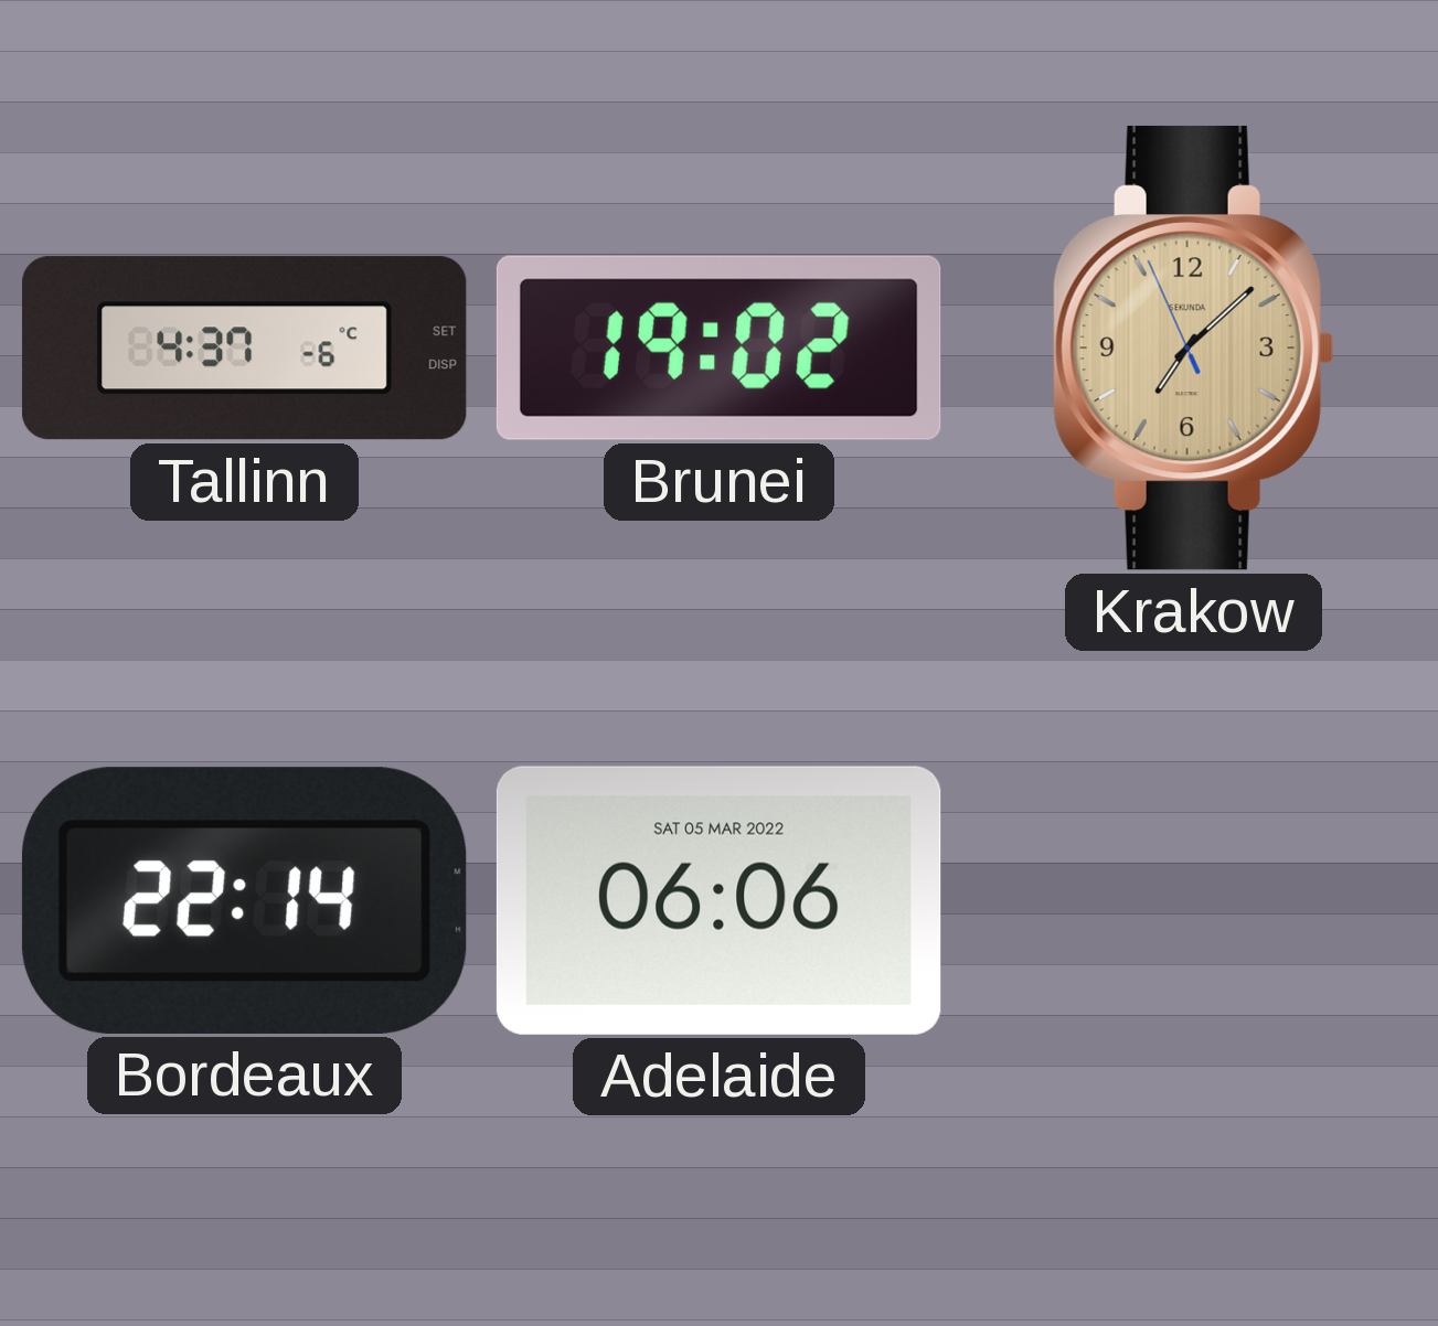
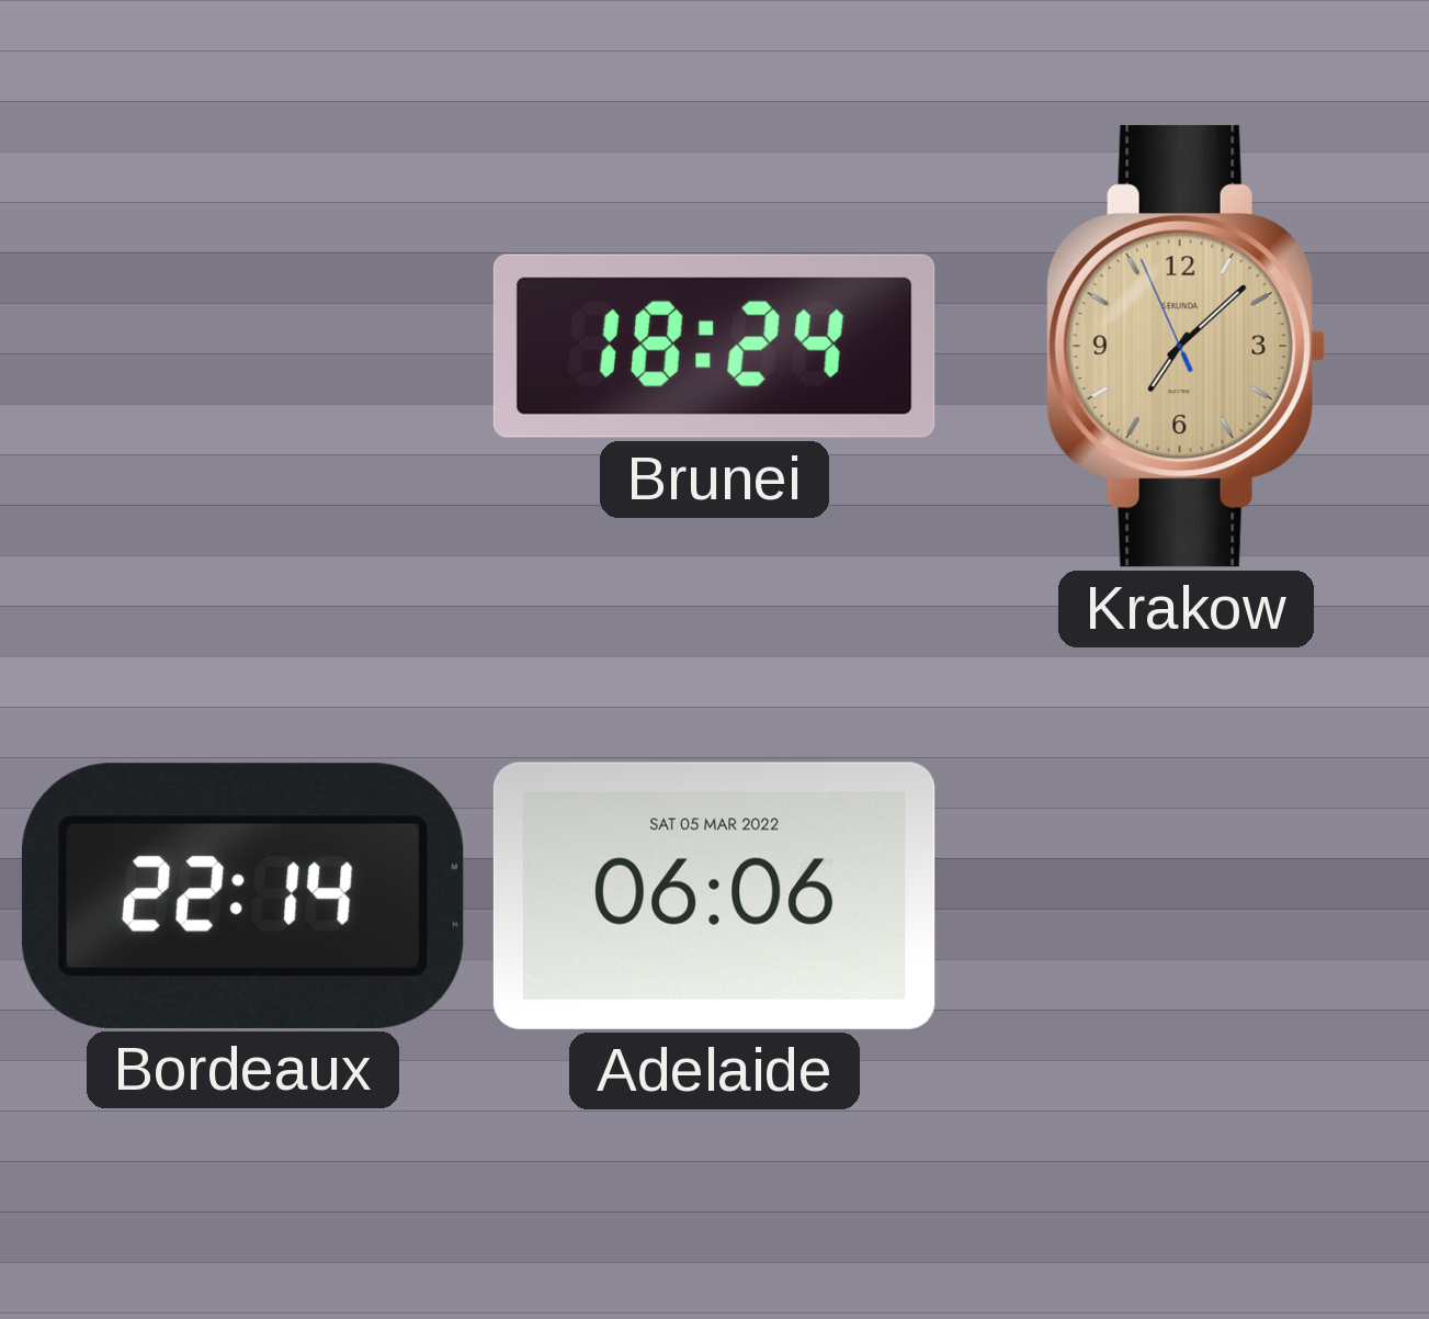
Tallinn: 4:37 -> none (244, 349)
Brunei: 19:02 -> 18:24 (714, 346)
